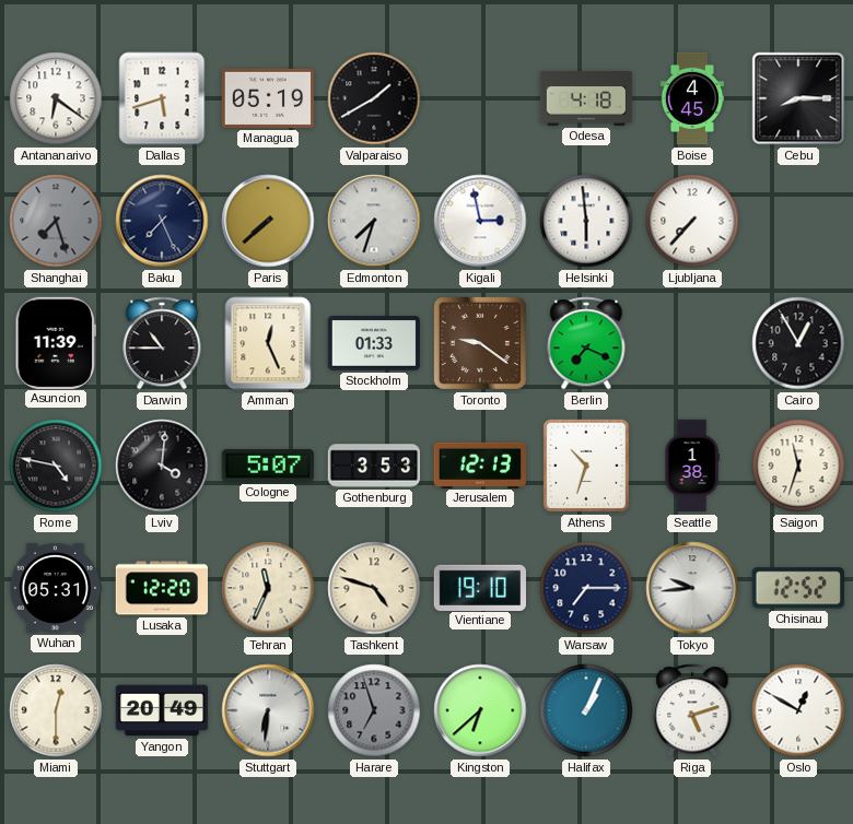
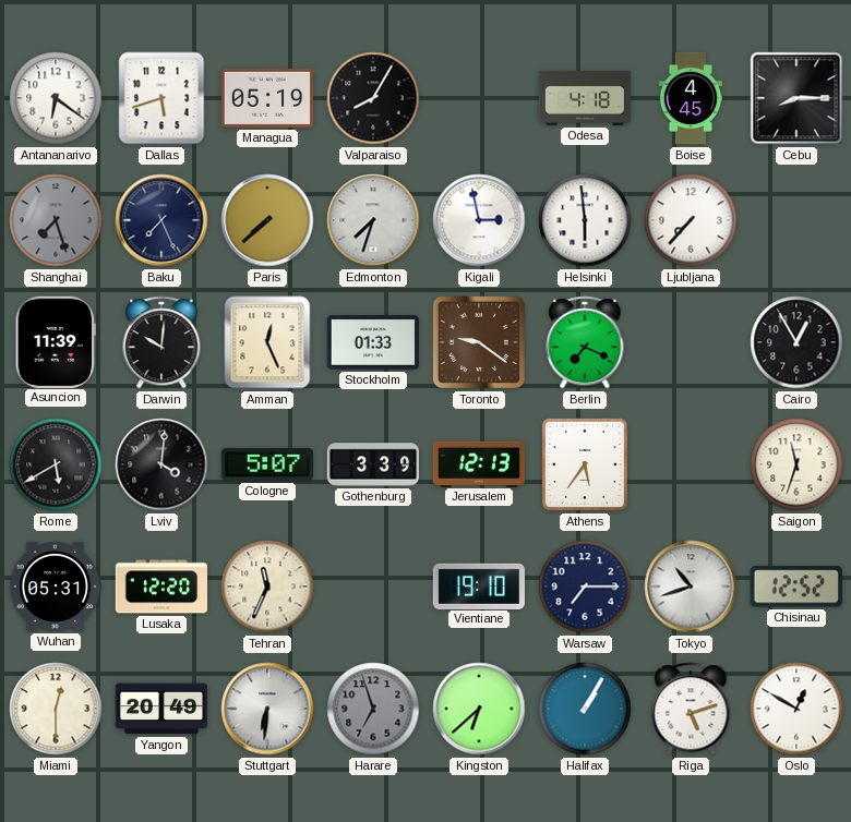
Valparaiso: 1:40 -> 8:05 (373, 98)
Darwin: 10:45 -> 10:01 (161, 342)
Rome: 4:47 -> 5:40 (56, 464)
Gothenburg: 3:53 -> 3:39 (373, 464)
Athens: 10:33 -> 5:36 (585, 464)
Seattle: 1:38 -> none (692, 466)
Tashkent: 4:48 -> none (374, 588)
Tokyo: 9:44 -> 10:42 (691, 587)
Halifax: 1:04 -> 1:05 (585, 709)
